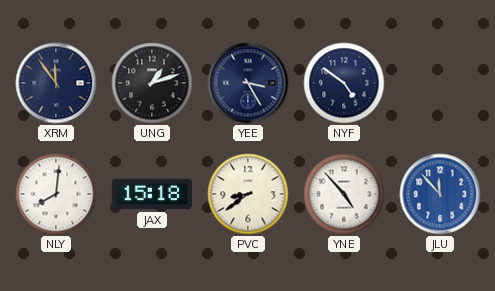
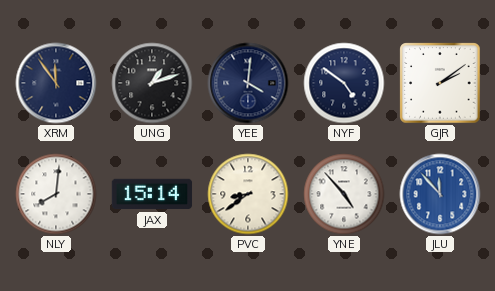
YEE: 3:25 -> 4:01 (248, 83)
GJR: none -> 2:09 (440, 83)
JAX: 15:18 -> 15:14 (152, 194)
